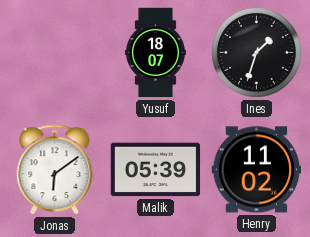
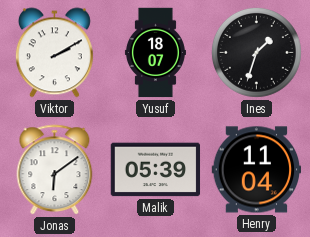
Viktor: none -> 2:10 (54, 53)
Henry: 11:02 -> 11:04 (257, 170)
